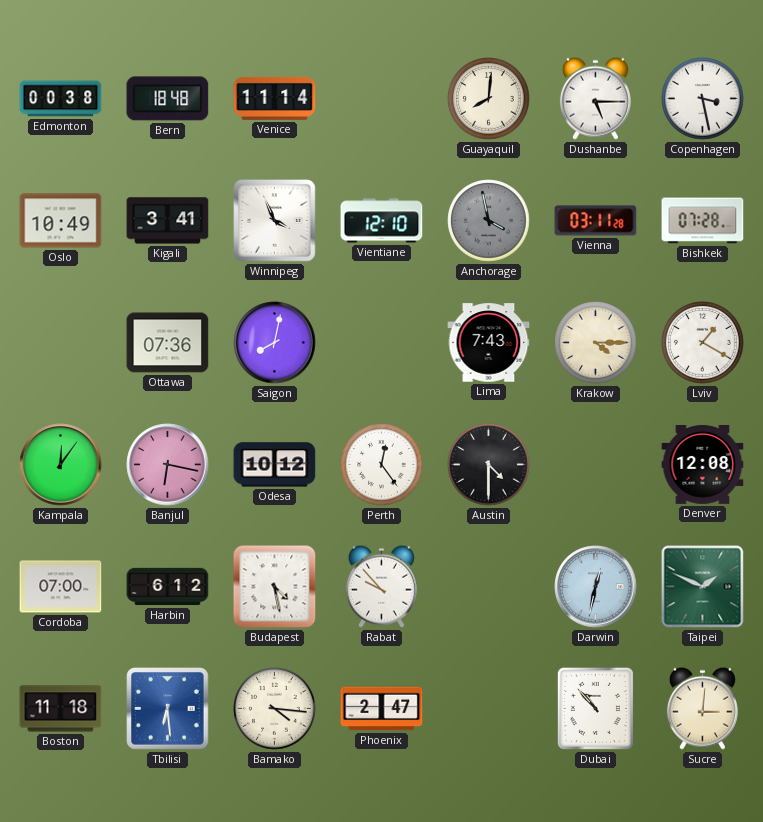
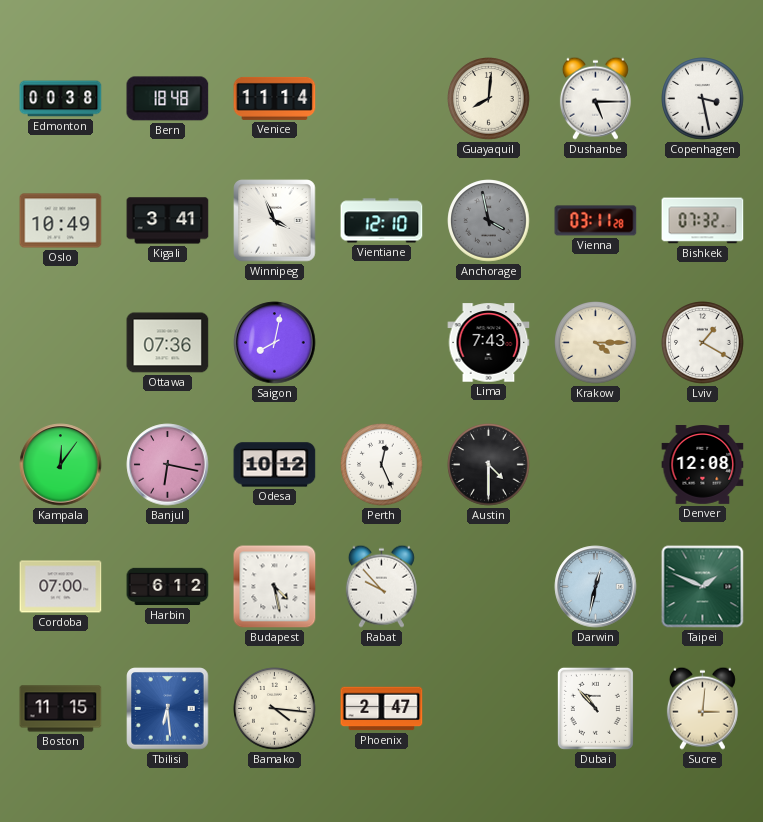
Bishkek: 07:28 -> 07:32 (703, 221)
Perth: 12:24 -> 12:26 (382, 465)
Boston: 11:18 -> 11:15 (61, 709)
